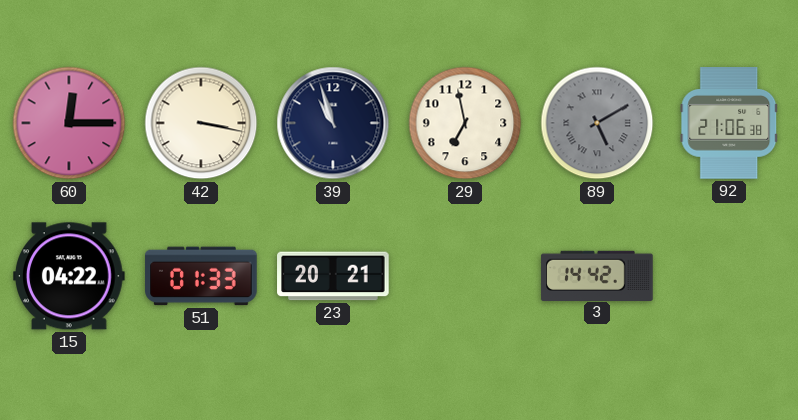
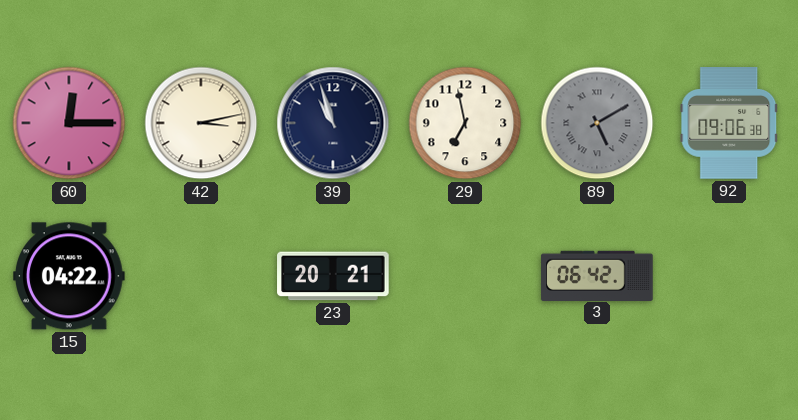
42: 3:17 -> 3:13 (201, 123)
92: 21:06 -> 09:06 (729, 123)
51: 01:33 -> none (201, 276)
3: 14:42 -> 06:42 (597, 275)
